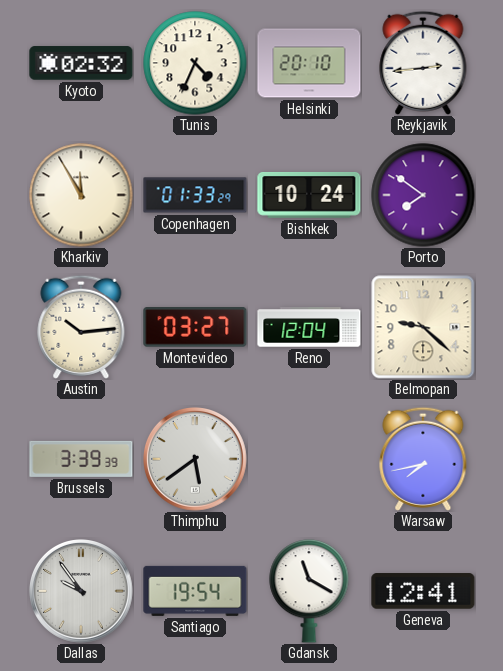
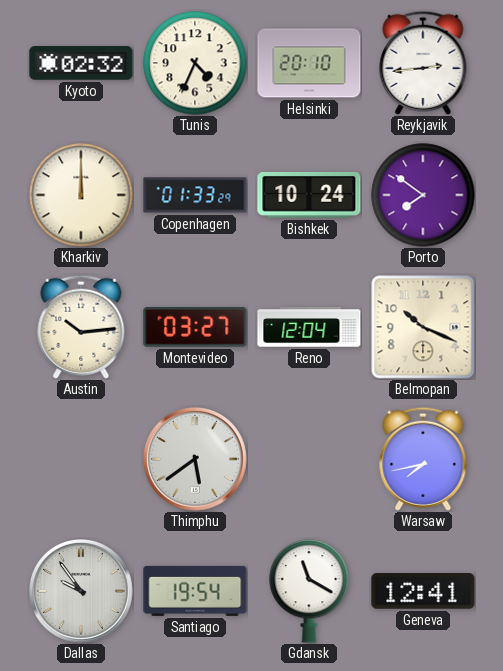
Kharkiv: 11:55 -> 12:00 (81, 195)
Belmopan: 9:22 -> 10:19 (423, 327)
Brussels: 3:39 -> none (81, 459)
